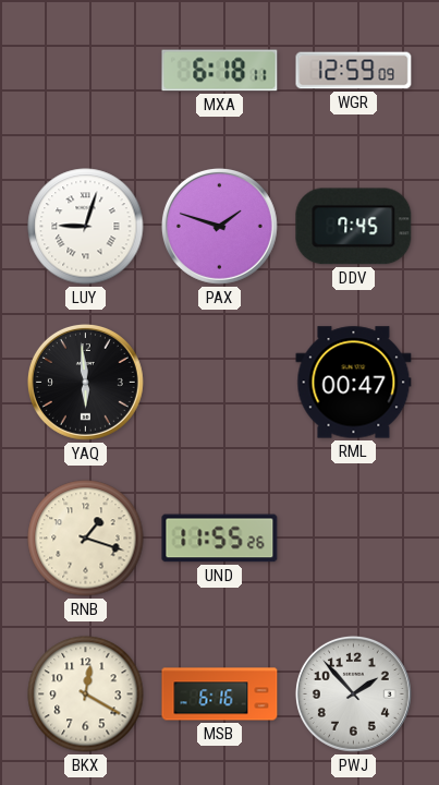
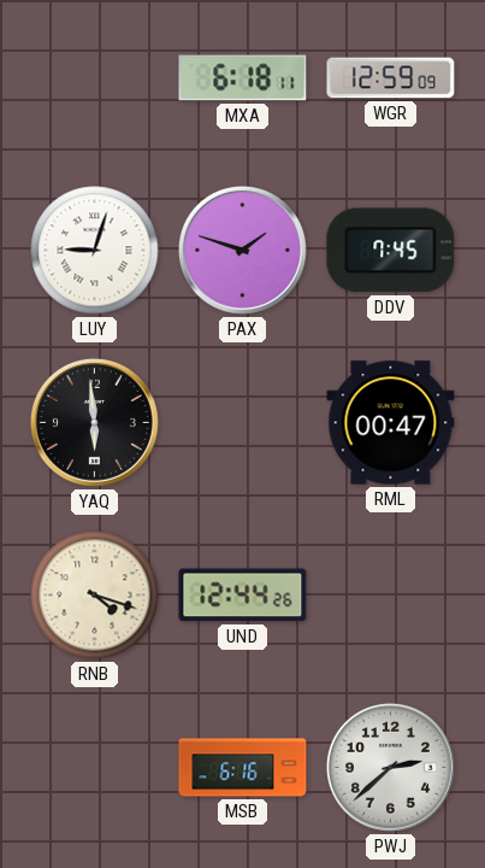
RNB: 1:18 -> 4:18 (95, 596)
UND: 11:55 -> 12:44 (243, 596)
BKX: 12:20 -> none (86, 695)
PWJ: 1:53 -> 2:38 (390, 767)
